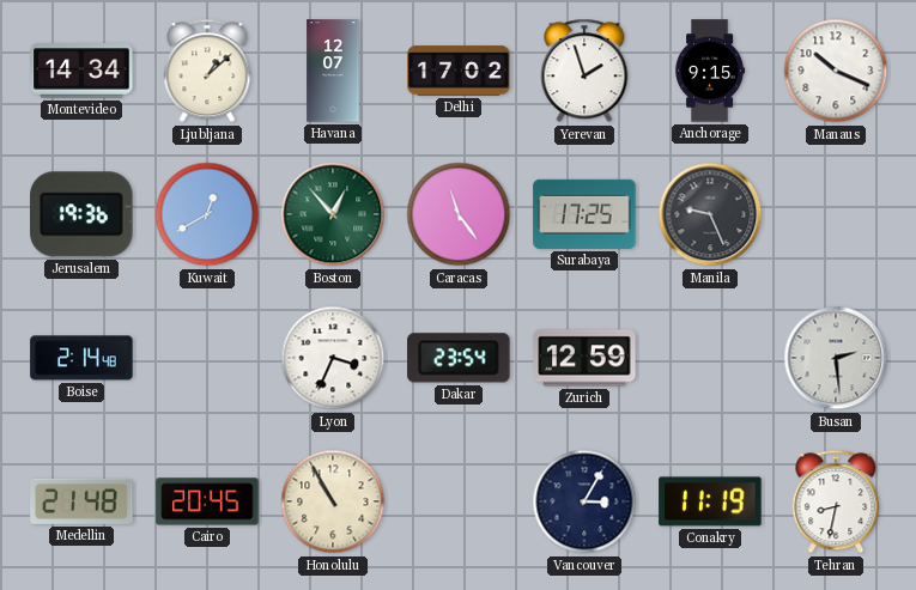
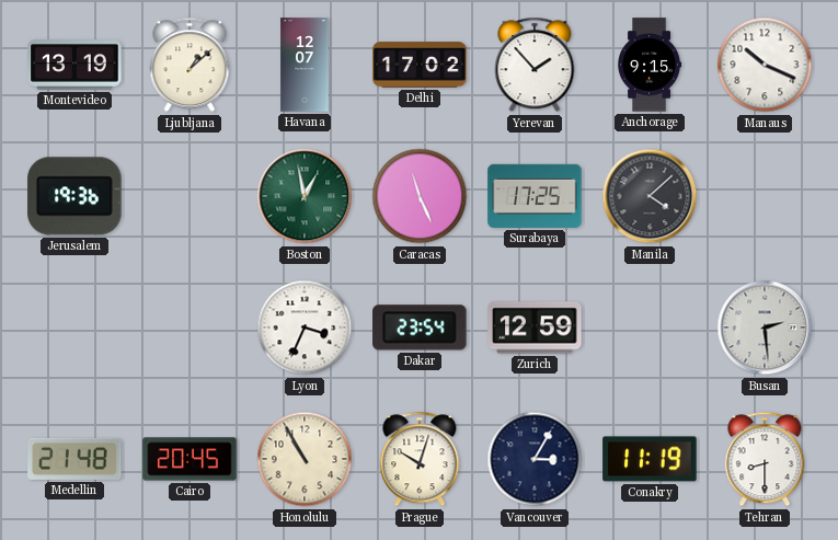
Montevideo: 14:34 -> 13:19 (74, 65)
Yerevan: 1:57 -> 1:53 (535, 65)
Kuwait: 12:40 -> none (207, 214)
Boston: 12:53 -> 12:58 (305, 196)
Caracas: 11:24 -> 11:26 (420, 196)
Manila: 9:26 -> 4:08 (650, 196)
Boise: 2:14 -> none (81, 358)
Prague: none -> 10:03 (420, 459)
Tehran: 8:32 -> 8:30 (765, 459)
